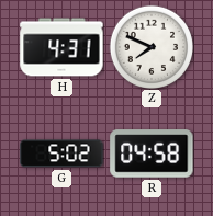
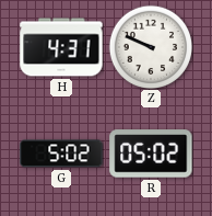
Z: 7:49 -> 9:49 (150, 46)
R: 04:58 -> 05:02 (151, 154)
